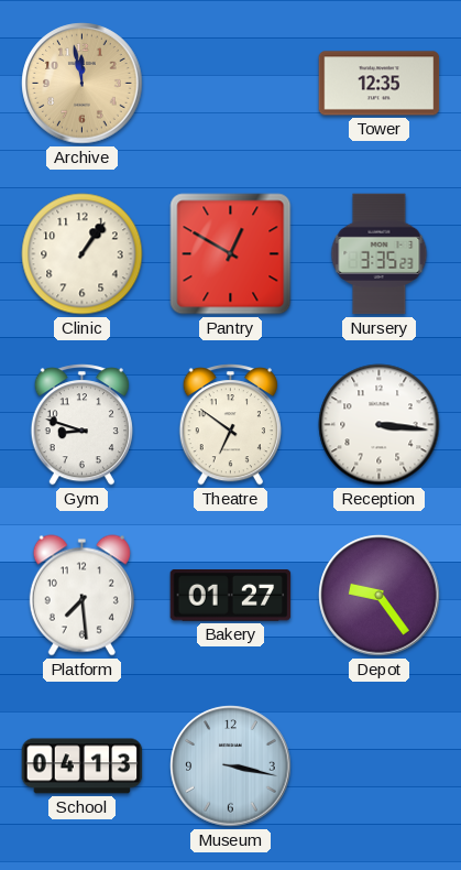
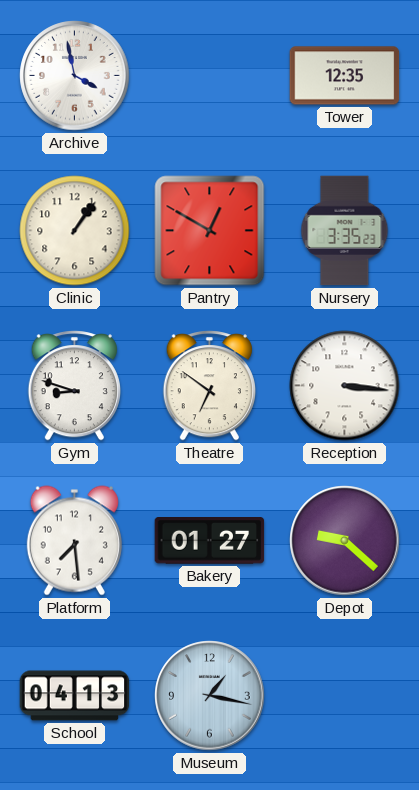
Archive: 11:58 -> 3:58 (75, 76)
Archive dial: champagne -> white (75, 76)
Depot: 9:24 -> 9:22 (345, 541)
Museum: 3:17 -> 1:17 (210, 696)
